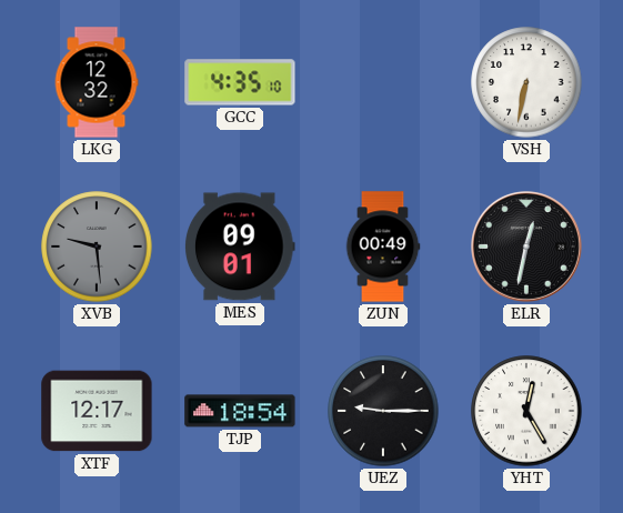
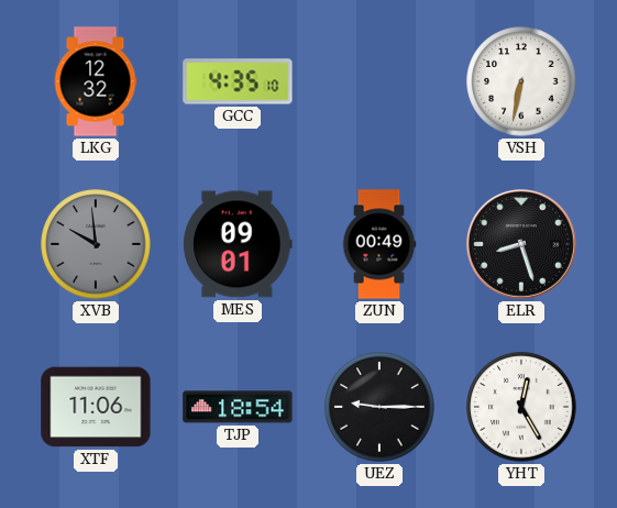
XVB: 9:29 -> 9:59 (96, 244)
ELR: 12:32 -> 8:27 (522, 245)
XTF: 12:17 -> 11:06 (96, 407)
